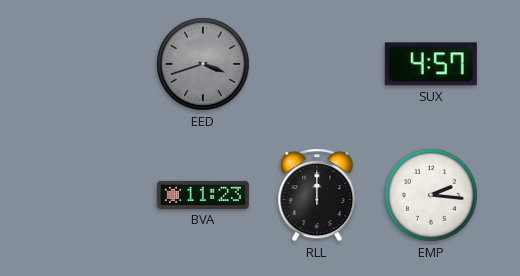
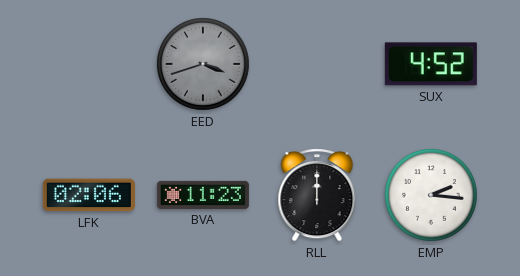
SUX: 4:57 -> 4:52 (431, 64)
LFK: none -> 02:06 (89, 195)
